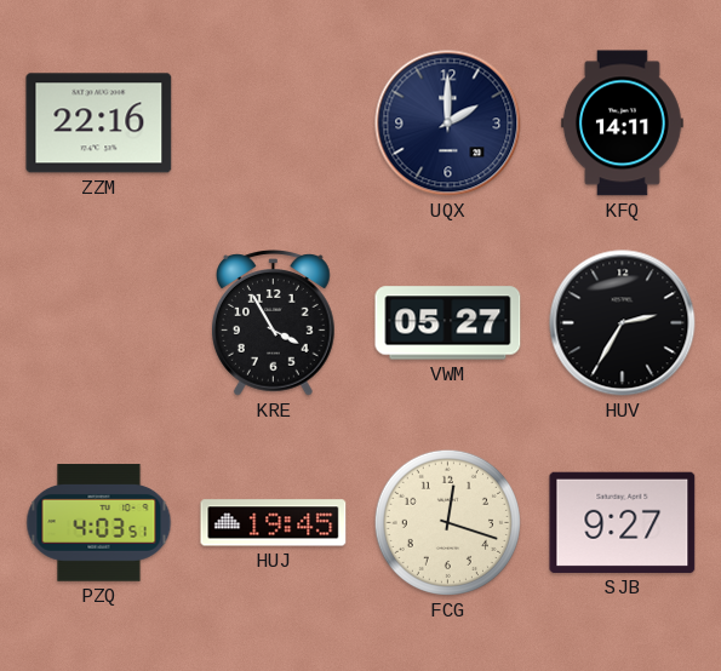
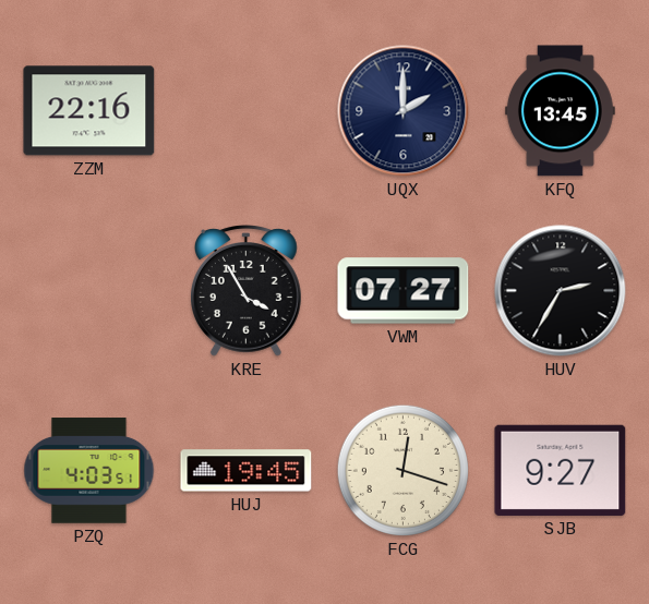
KFQ: 14:11 -> 13:45 (560, 111)
VWM: 05:27 -> 07:27 (404, 291)
